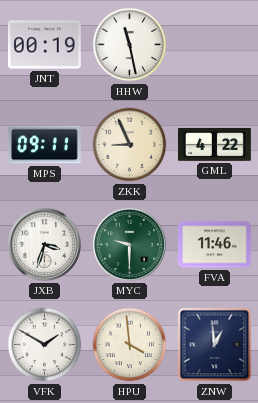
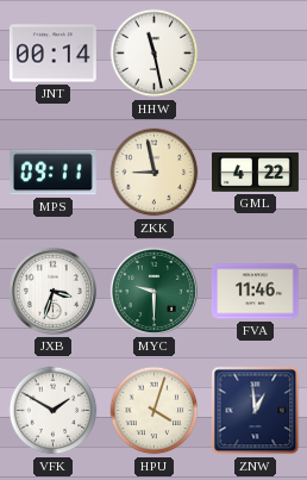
JNT: 00:19 -> 00:14 (52, 54)
ZKK: 8:56 -> 8:58 (155, 173)
HPU: 3:59 -> 4:03 (155, 411)
